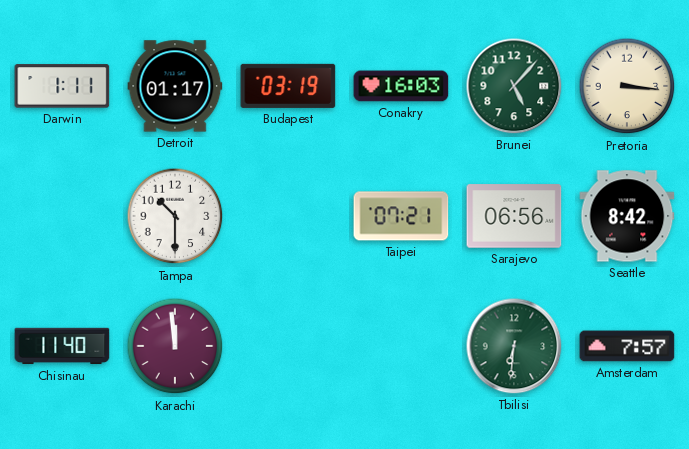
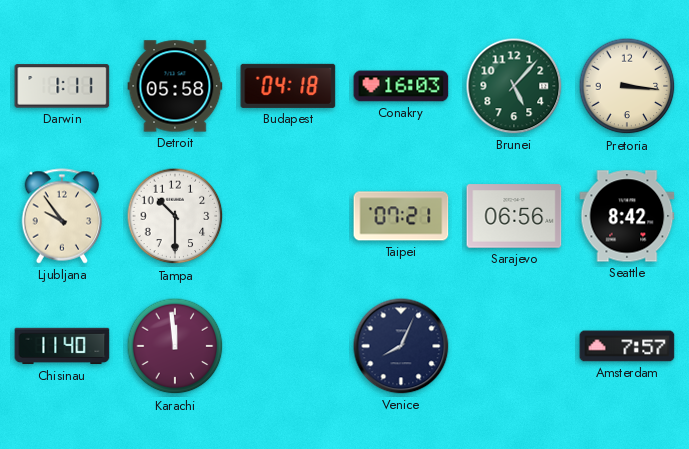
Detroit: 01:17 -> 05:58 (175, 86)
Budapest: 03:19 -> 04:18 (288, 86)
Ljubljana: none -> 9:54 (62, 216)
Venice: none -> 8:04 (401, 346)
Tbilisi: 6:31 -> none (514, 346)
